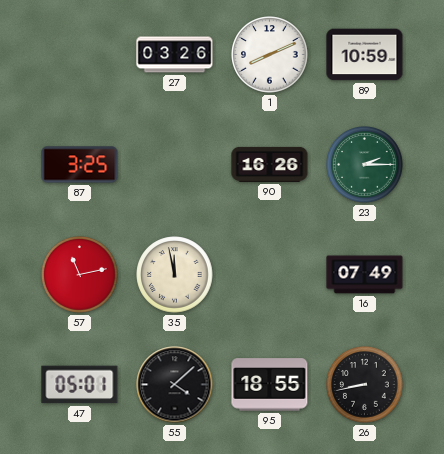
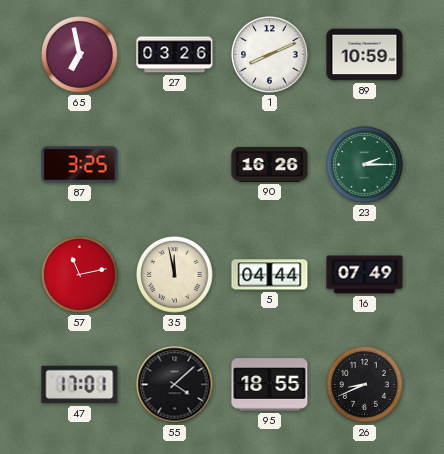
65: none -> 6:58 (80, 55)
5: none -> 04:44 (270, 275)
47: 05:01 -> 17:01 (80, 385)
26: 8:43 -> 8:41 (365, 385)
